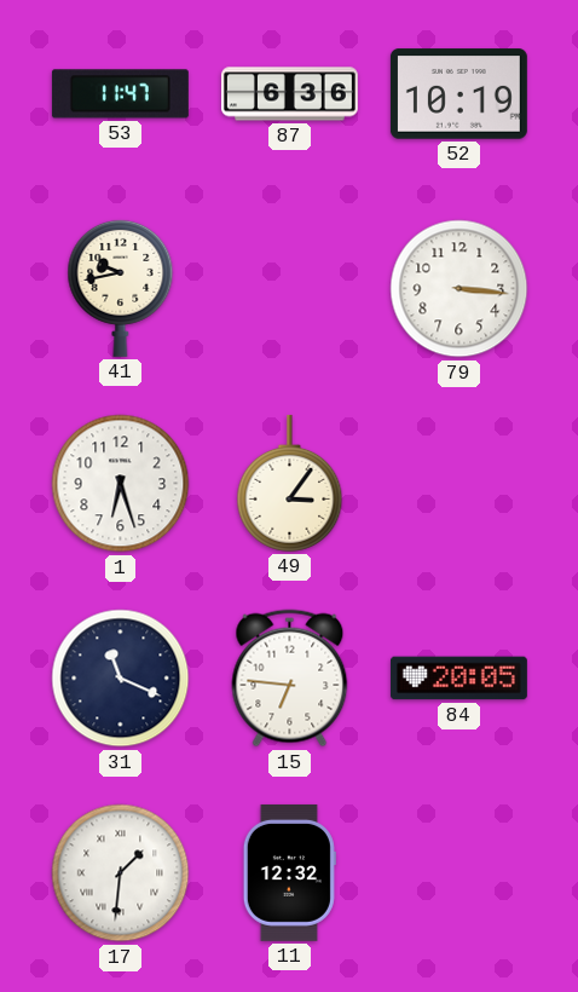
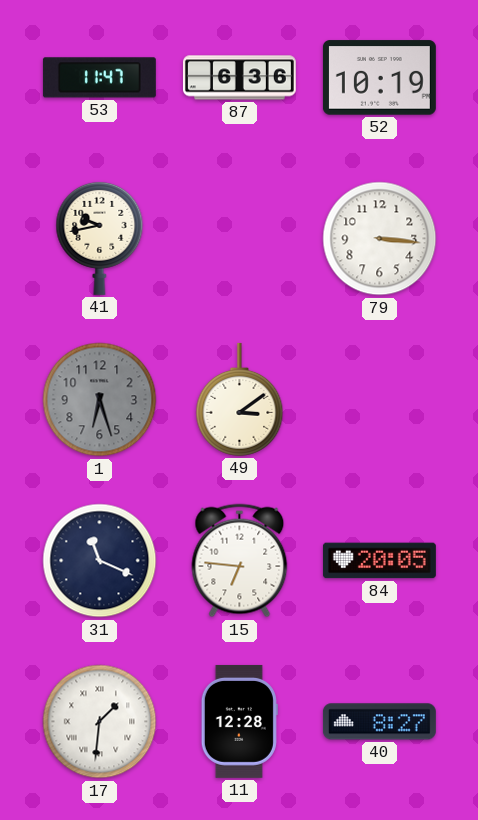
1 dial: white -> grey (100, 400)
49: 3:06 -> 3:09 (240, 399)
11: 12:32 -> 12:28 (239, 721)
40: none -> 8:27 (379, 722)
